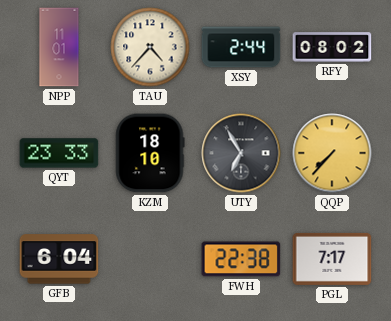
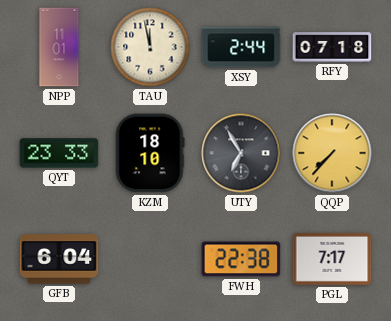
TAU: 4:37 -> 11:58 (150, 47)
RFY: 08:02 -> 07:18 (332, 47)
